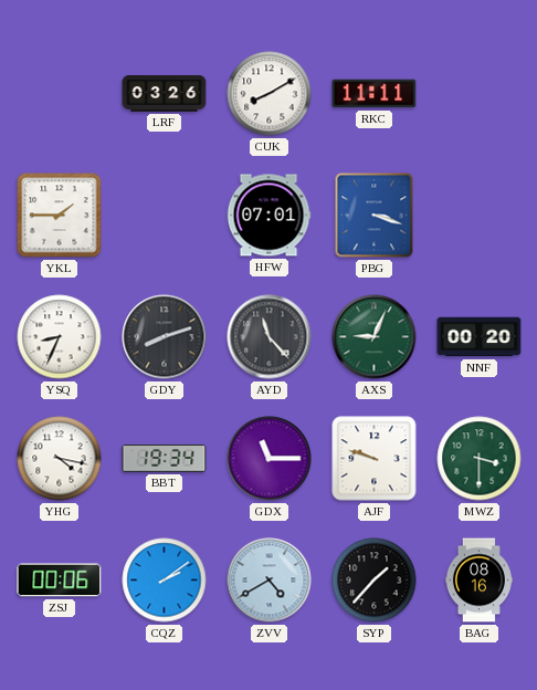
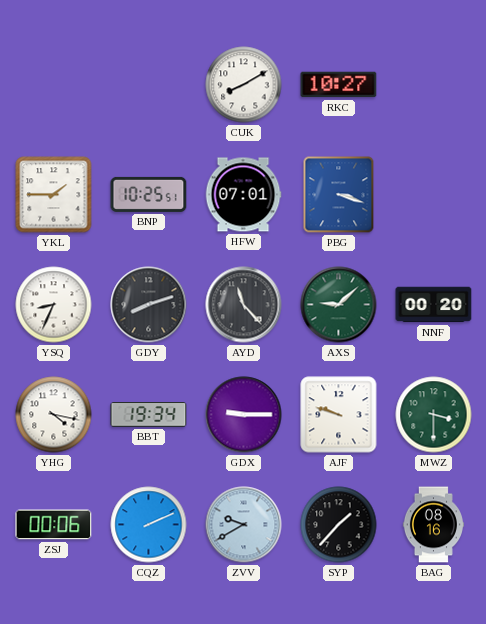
LRF: 03:26 -> none (165, 94)
RKC: 11:11 -> 10:27 (339, 85)
BNP: none -> 10:25 (149, 194)
AXS: 9:04 -> 9:08 (339, 305)
GDX: 11:15 -> 9:15 (244, 415)
CQZ: 2:09 -> 2:11 (149, 525)
ZVV: 4:40 -> 9:40 (244, 525)
